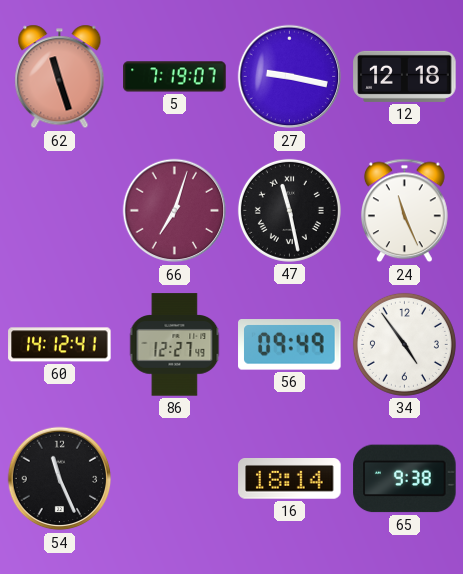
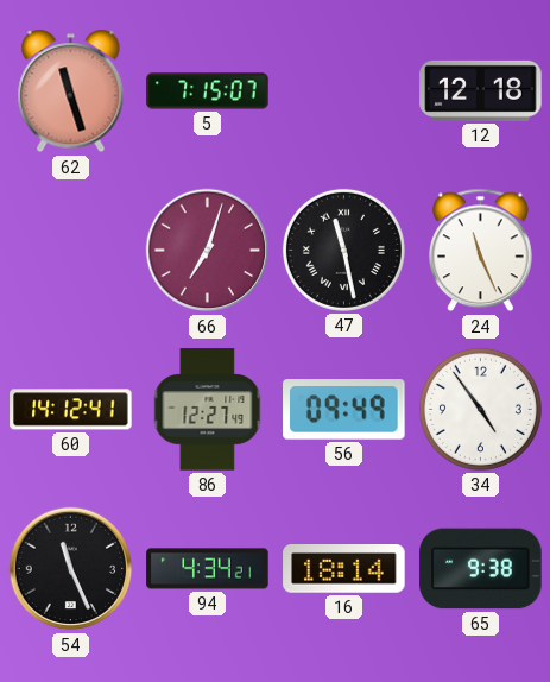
5: 7:19 -> 7:15 (208, 91)
27: 9:17 -> none (290, 77)
94: none -> 4:34 (208, 569)
